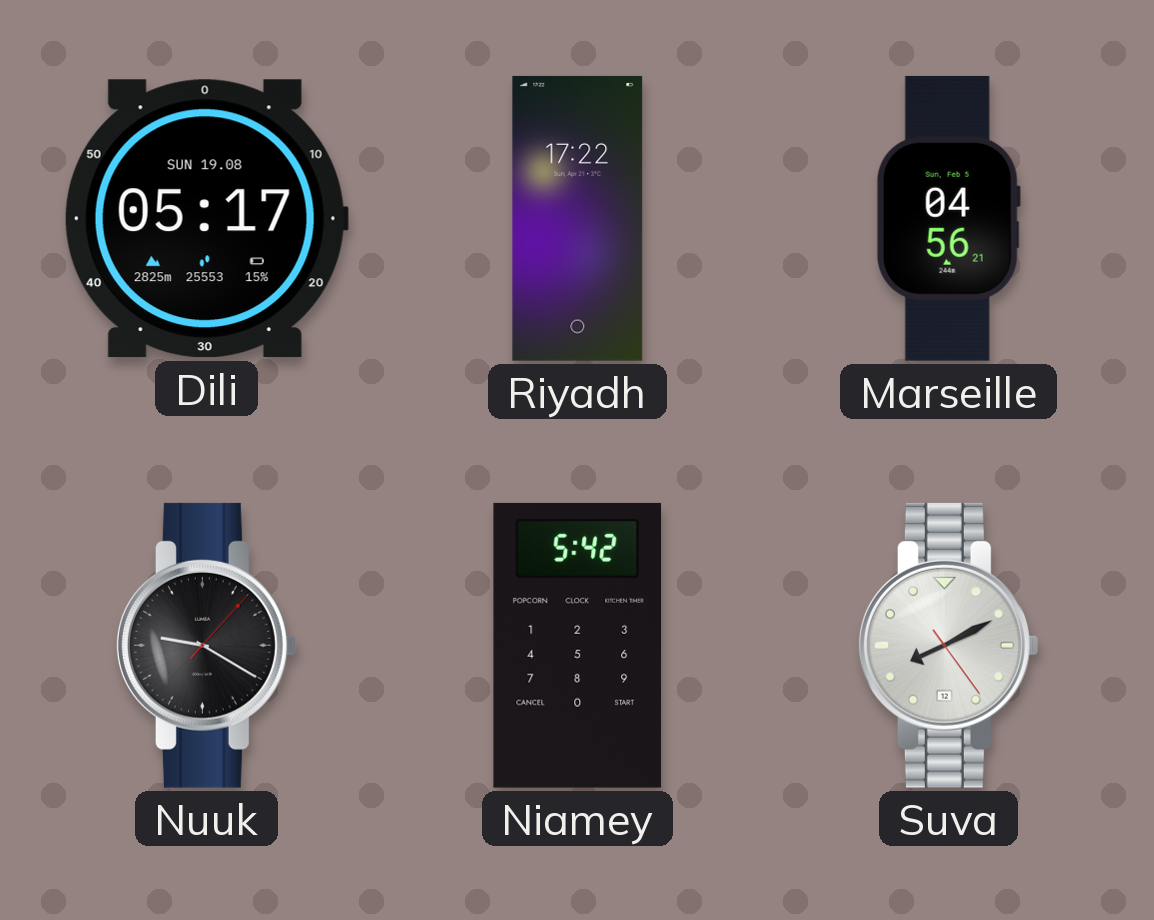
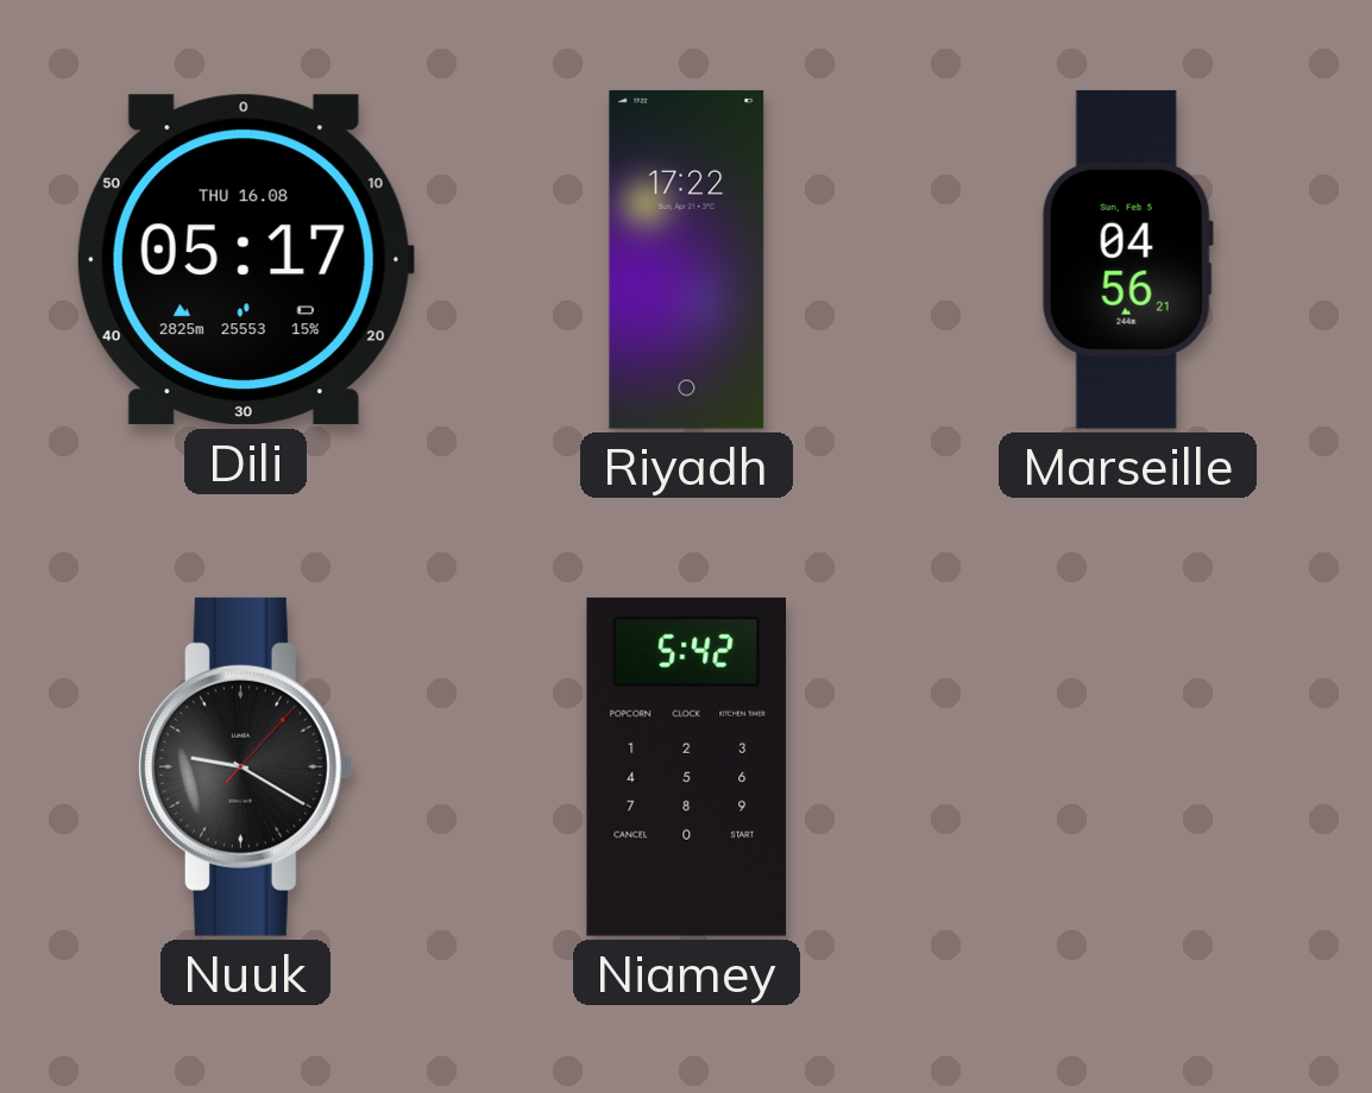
Dili date: SUN 19.08 -> THU 16.08 (245, 260)
Suva: 8:10 -> none (948, 645)
